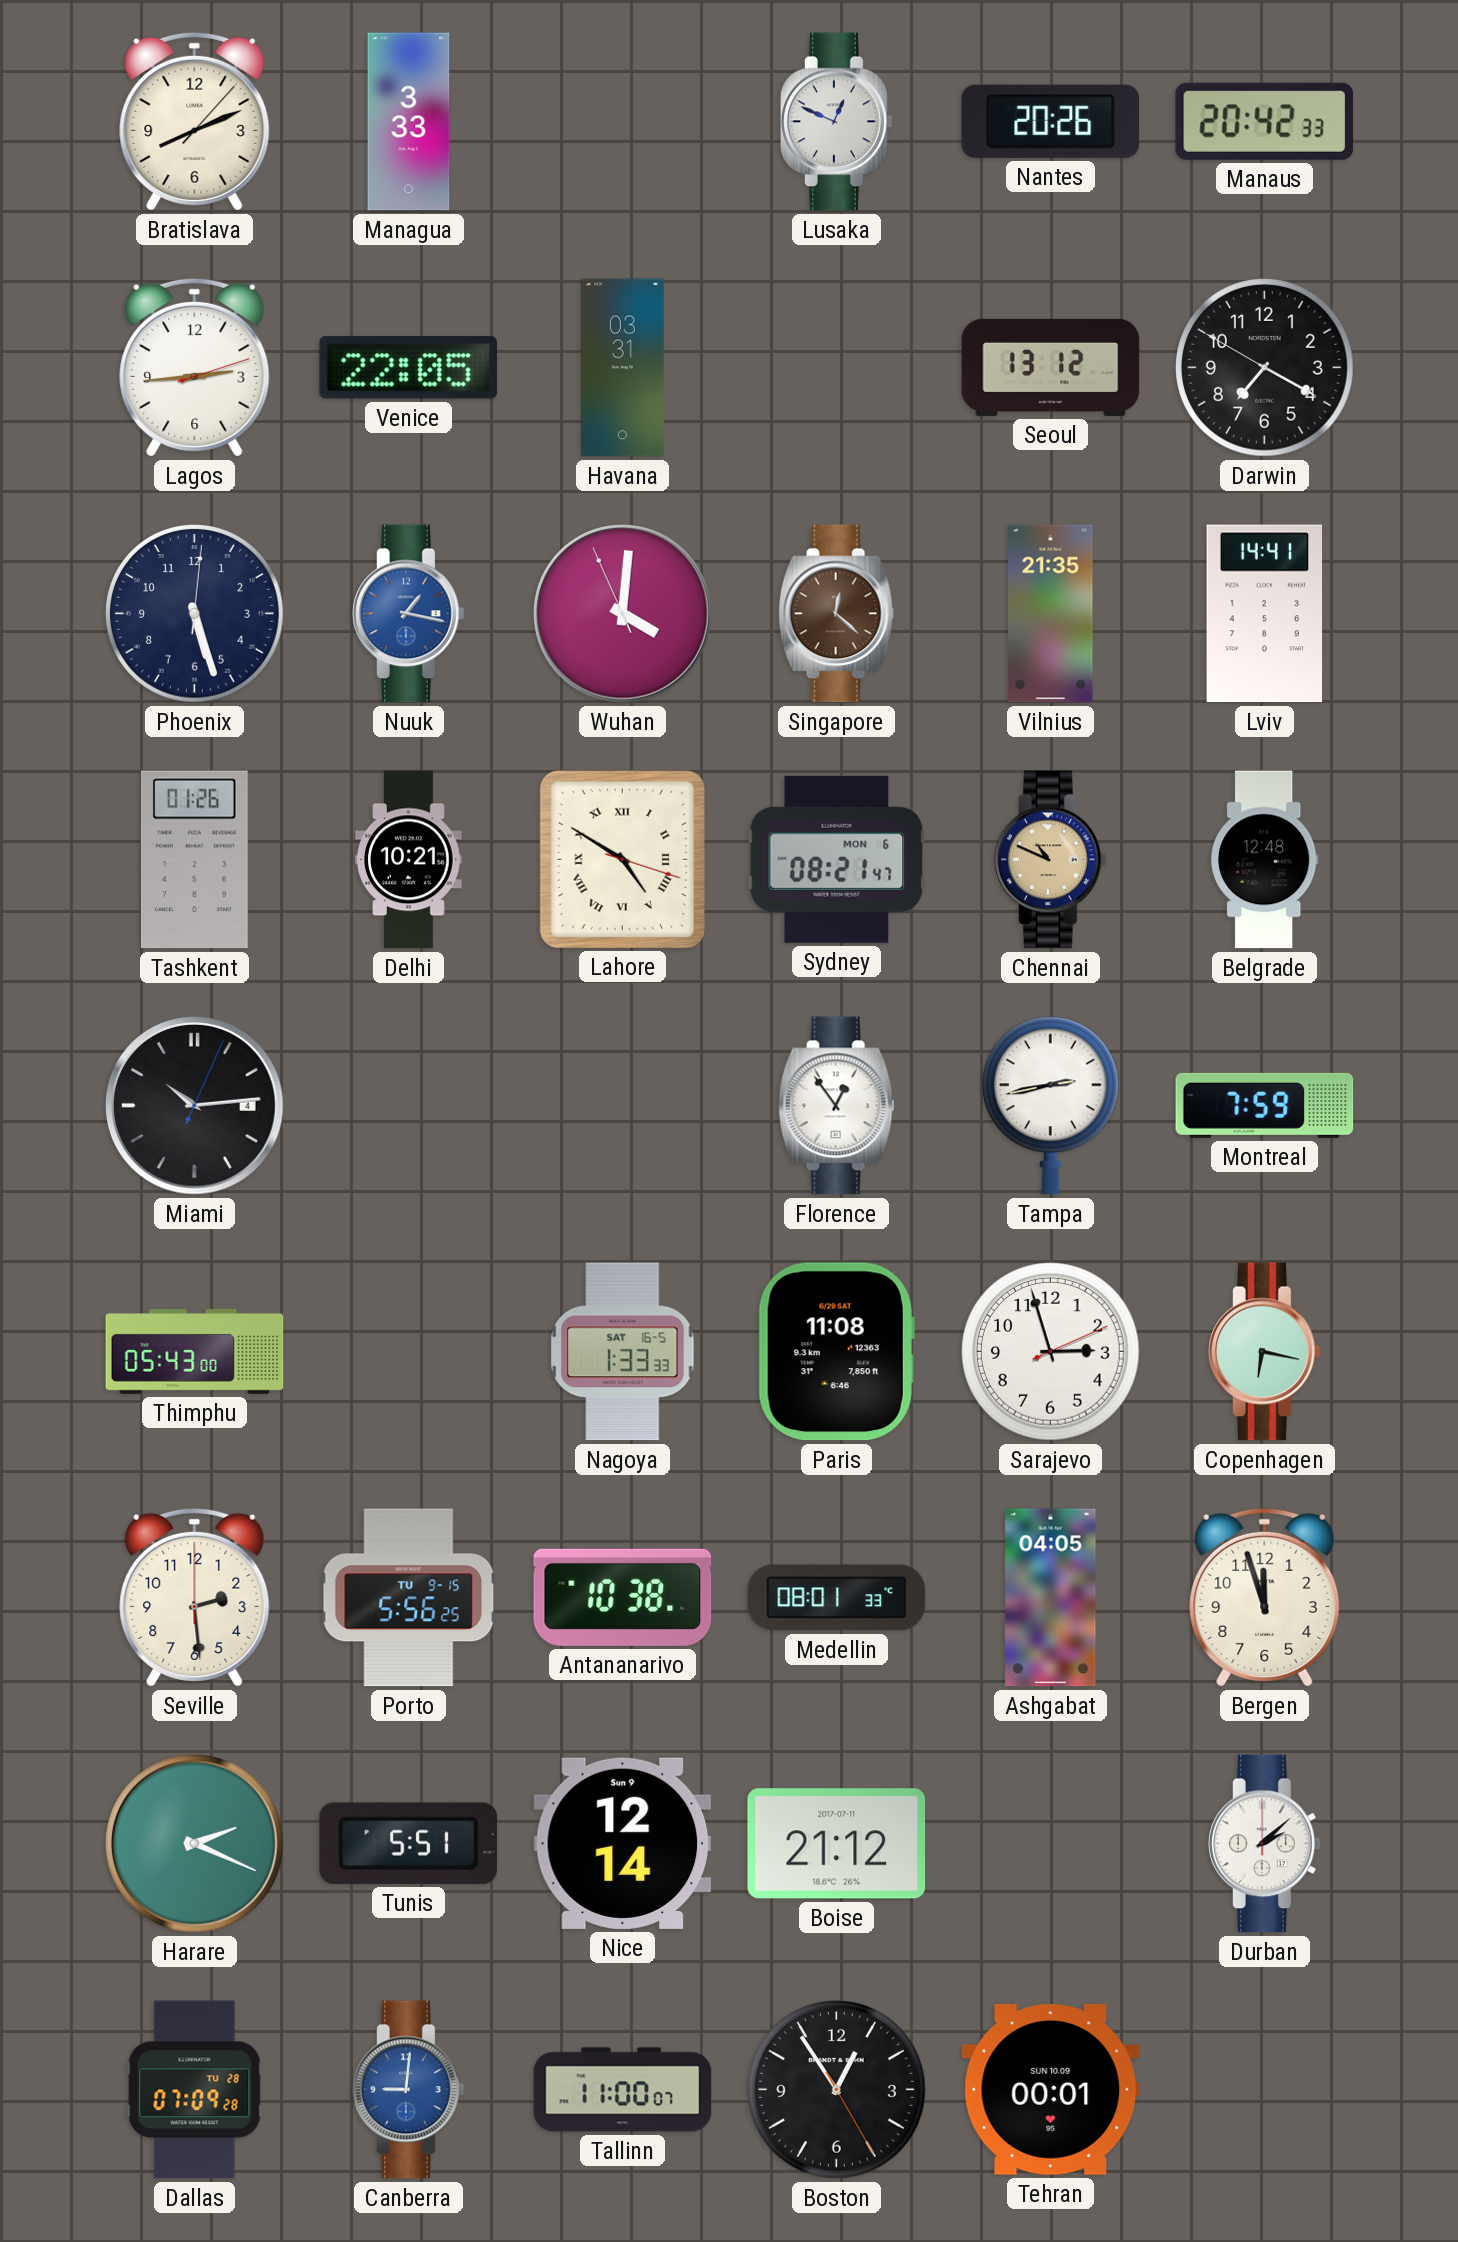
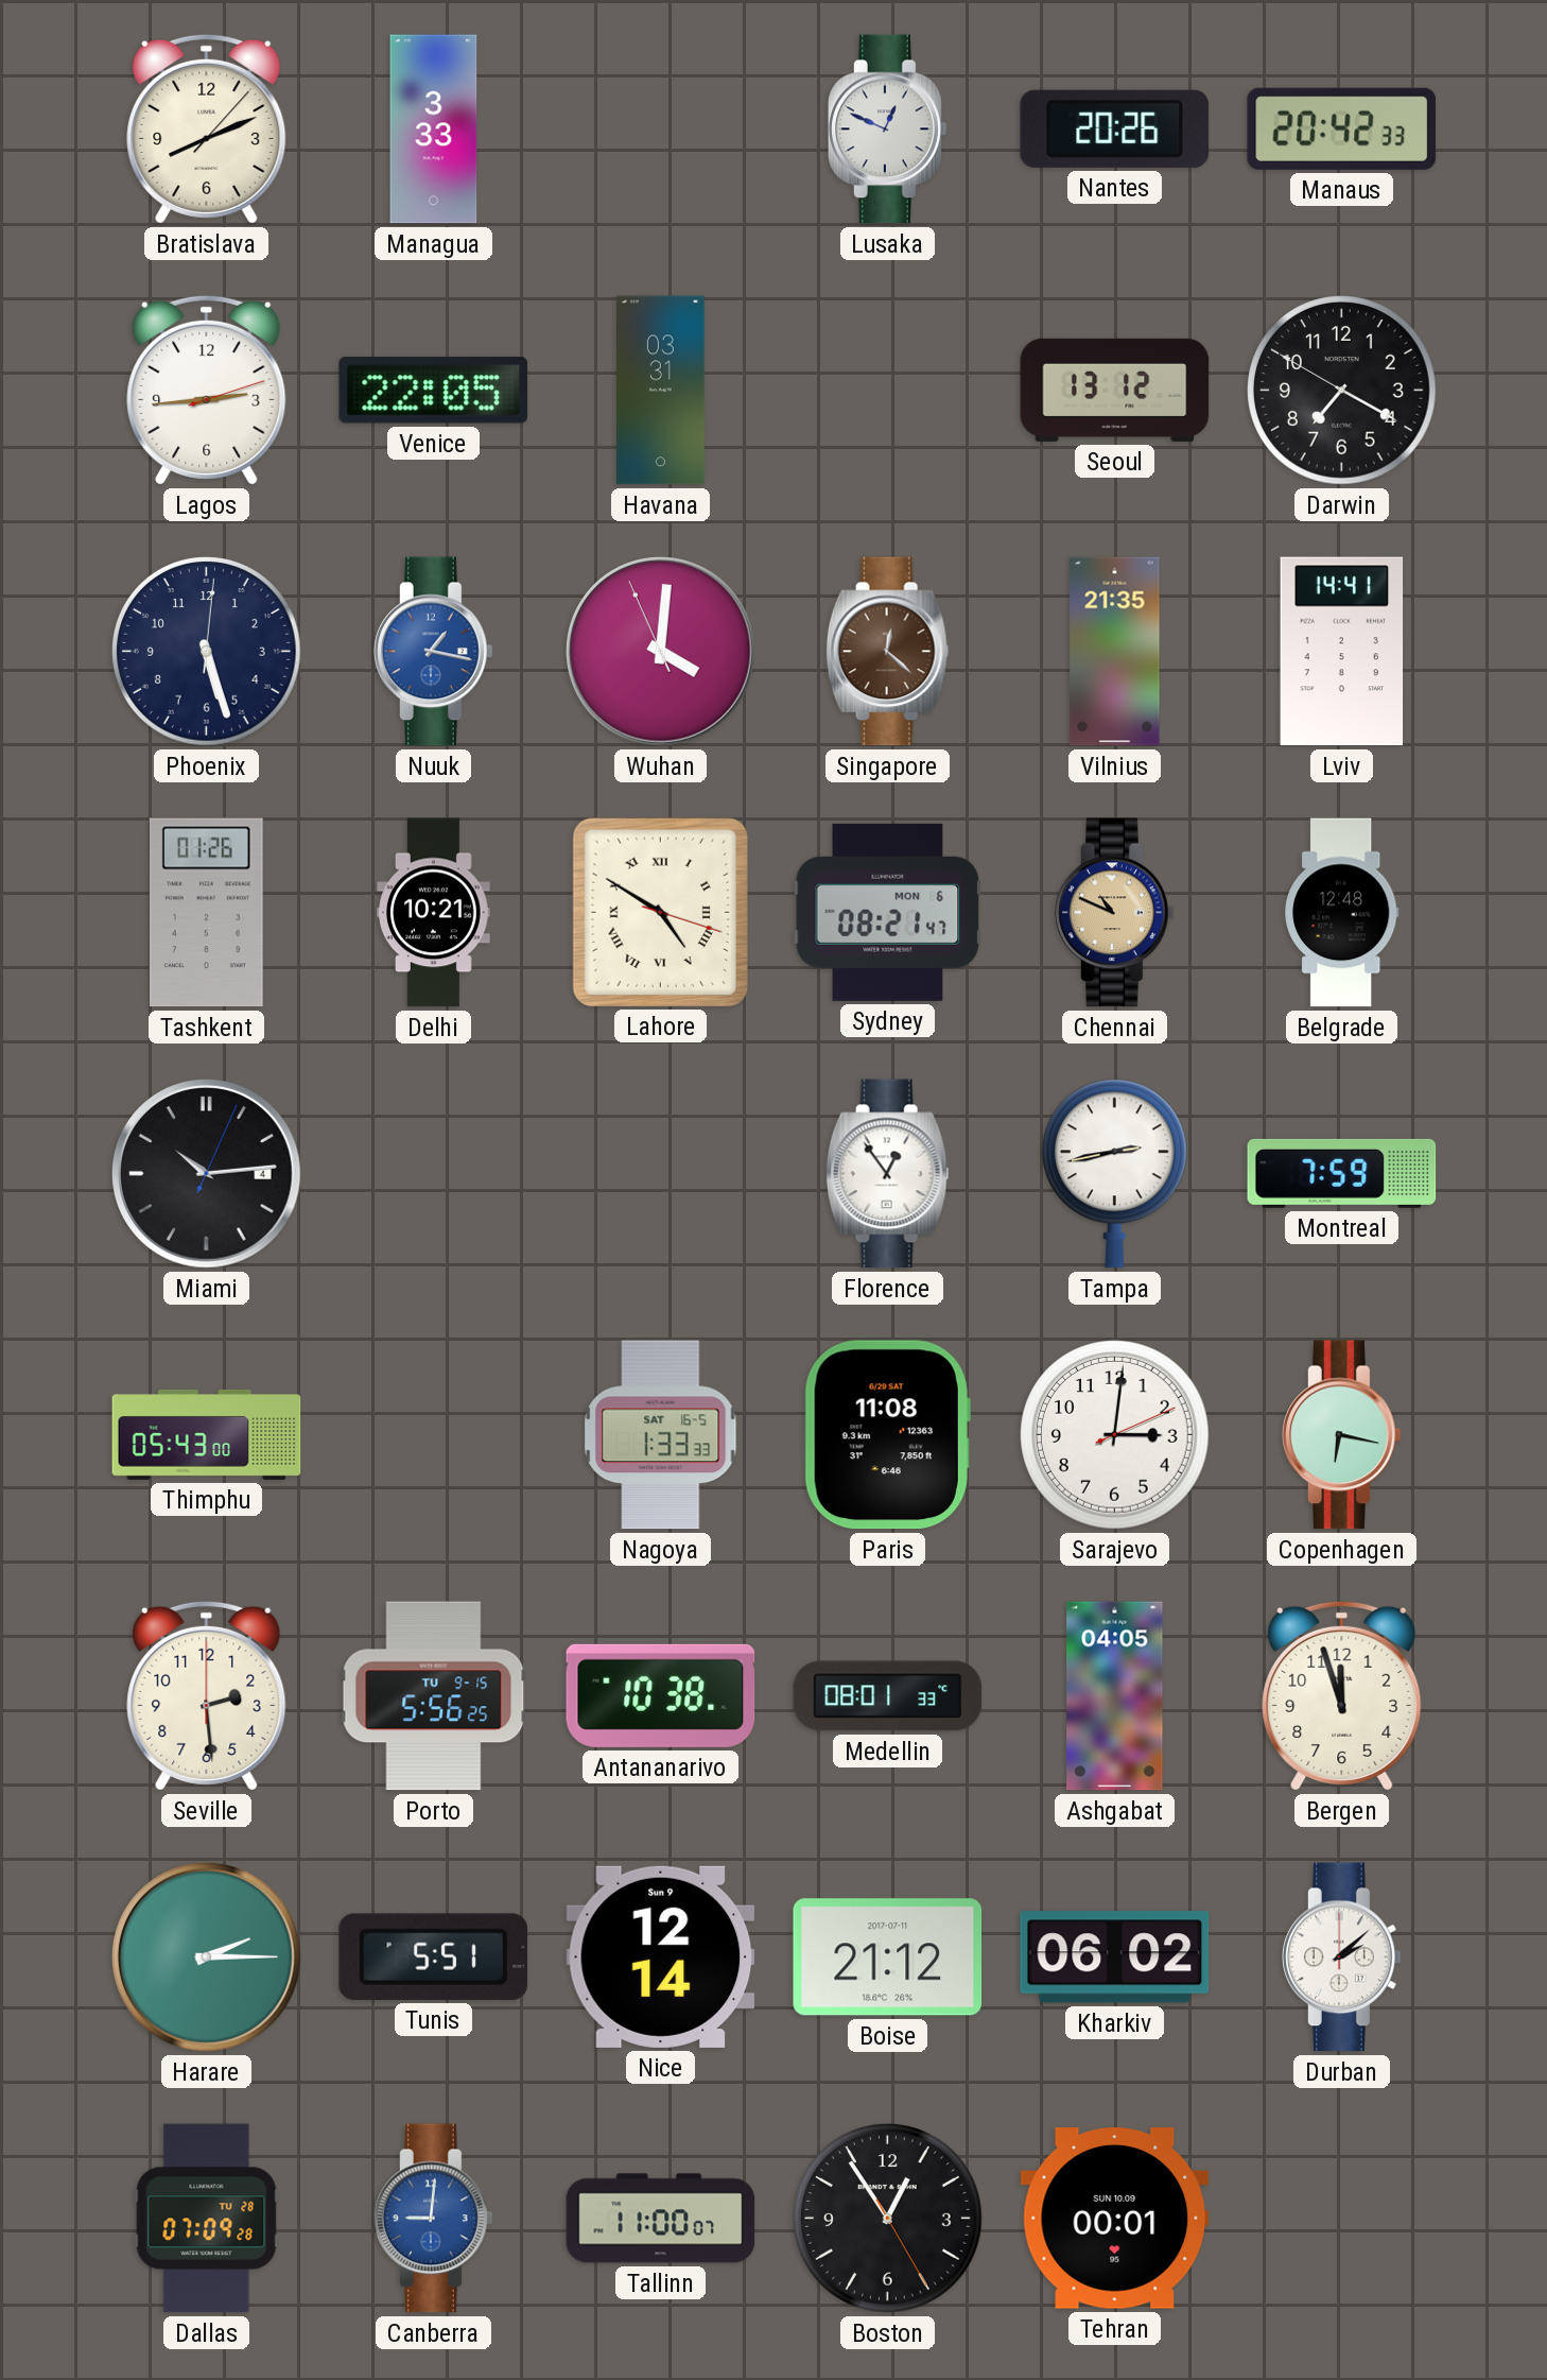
Sarajevo: 2:57 -> 3:01 (1115, 1435)
Harare: 2:19 -> 2:15 (207, 1958)
Kharkiv: none -> 06:02 (1115, 1958)
